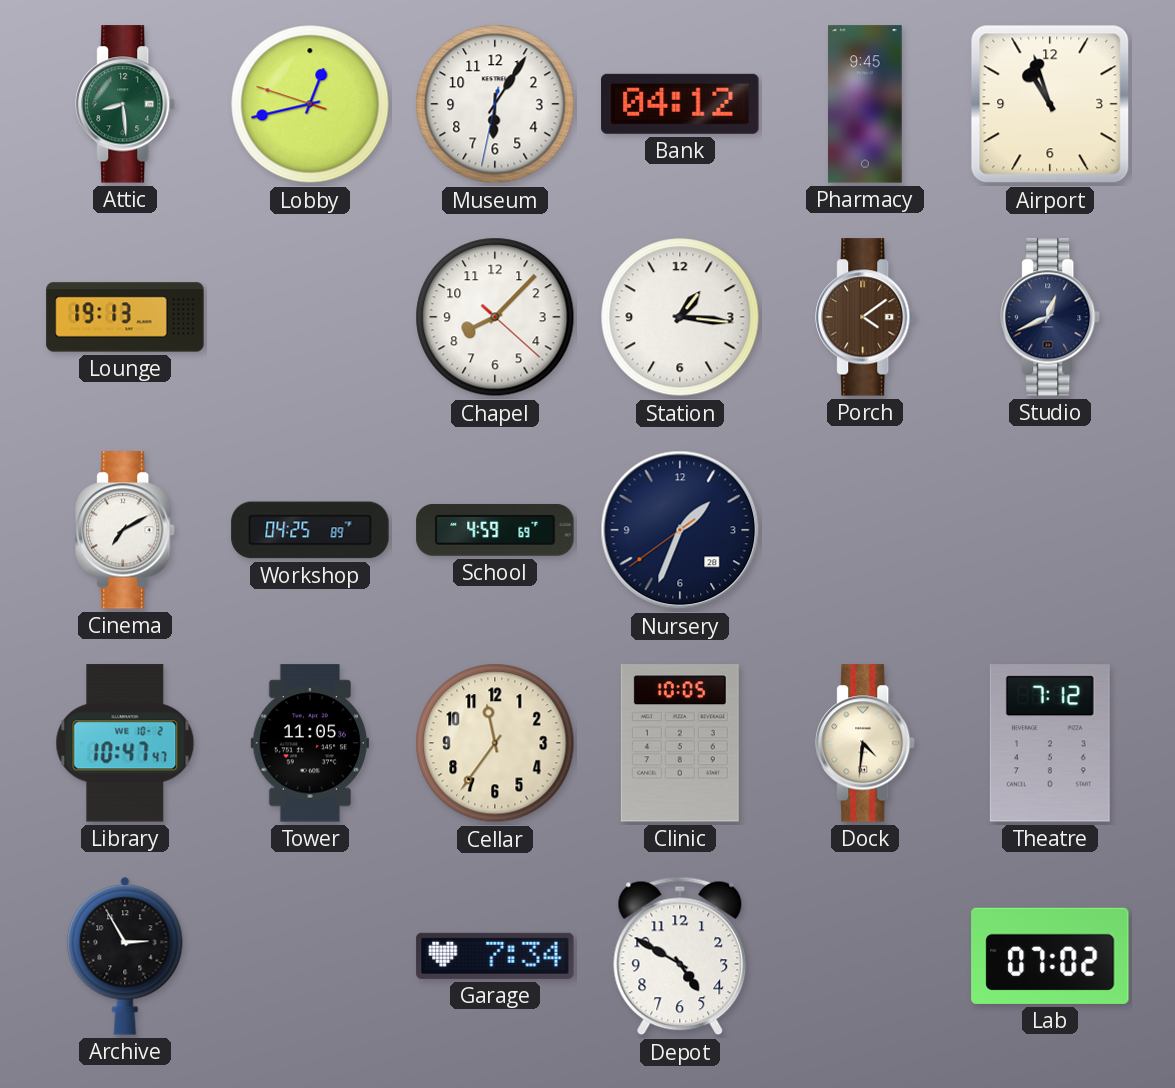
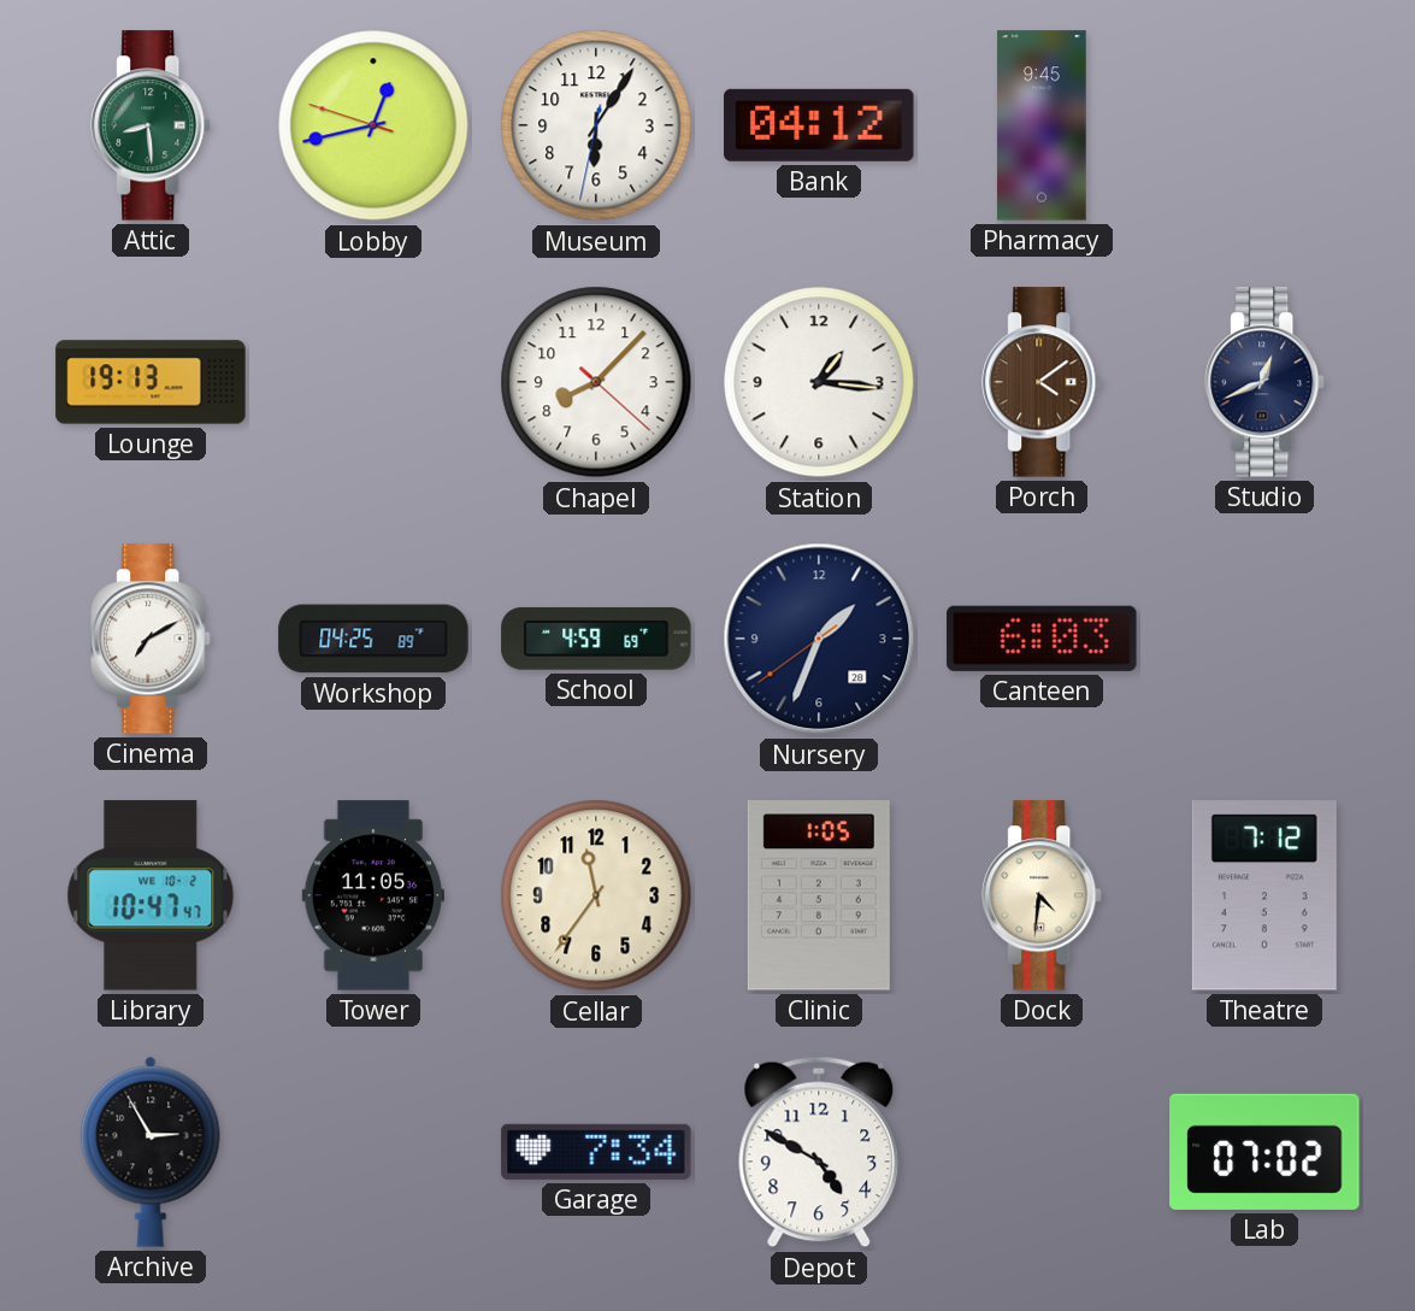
Airport: 10:57 -> none (1050, 104)
Canteen: none -> 6:03 (1042, 639)
Clinic: 10:05 -> 1:05 (819, 895)
